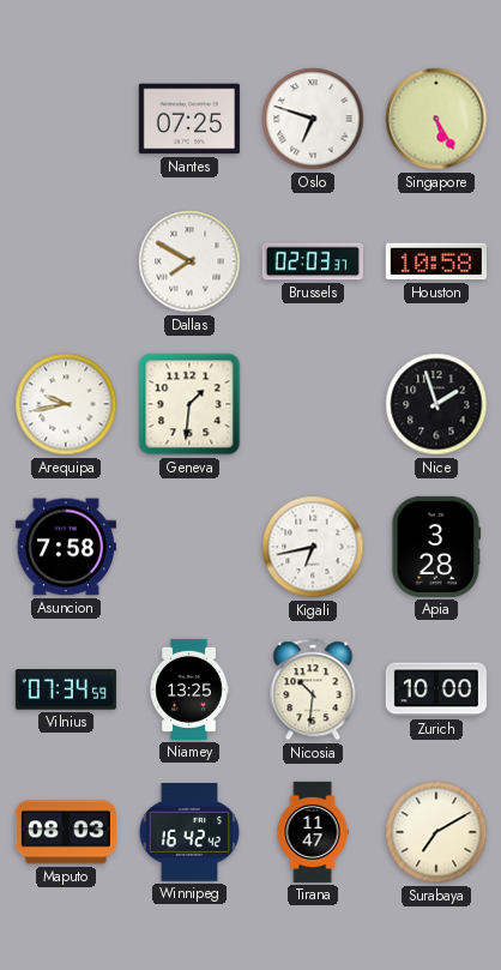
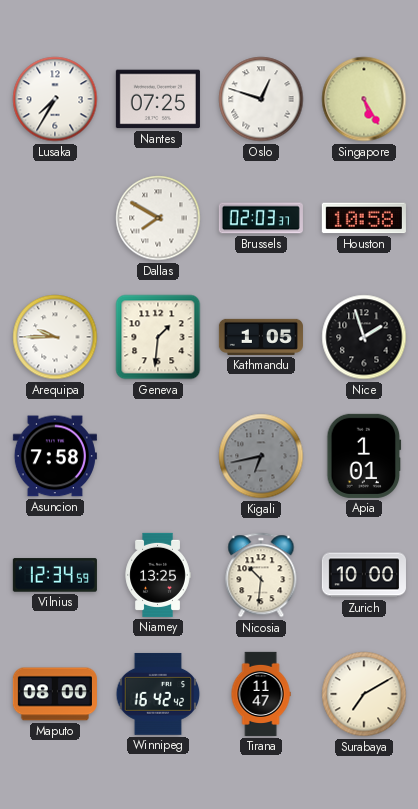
Lusaka: none -> 7:35 (55, 99)
Oslo: 6:48 -> 12:48 (261, 99)
Arequipa: 9:43 -> 9:45 (55, 337)
Kathmandu: none -> 1:05 (261, 337)
Kigali dial: white -> grey (261, 456)
Apia: 3:28 -> 1:01 (364, 456)
Vilnius: 07:34 -> 12:34 (55, 575)
Maputo: 08:03 -> 08:00 (55, 694)
